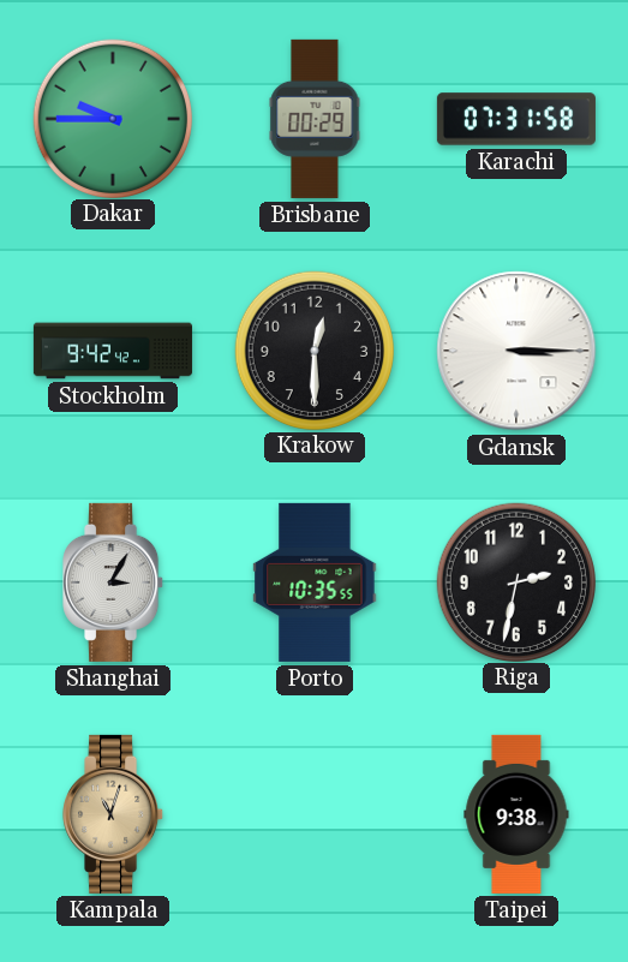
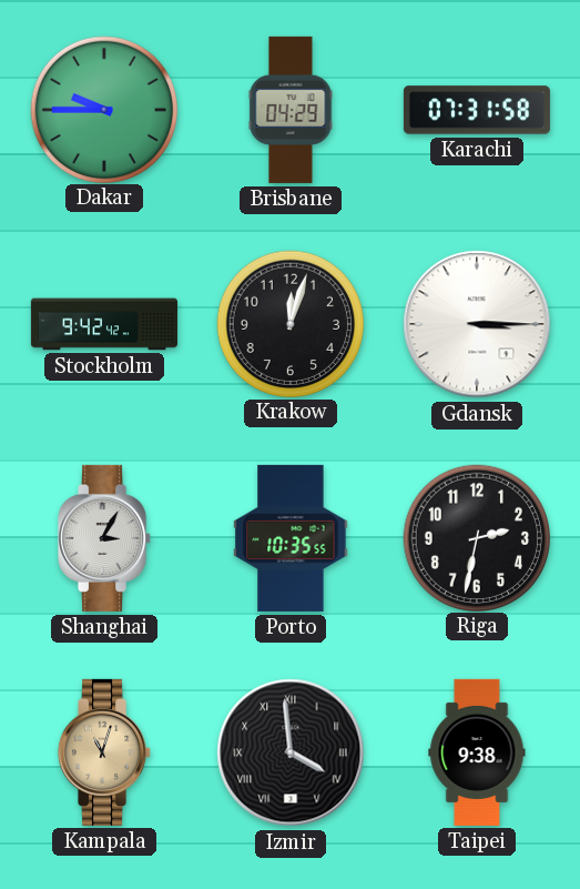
Brisbane: 00:29 -> 04:29 (291, 110)
Krakow: 12:30 -> 12:03 (289, 323)
Izmir: none -> 3:59 (291, 752)
